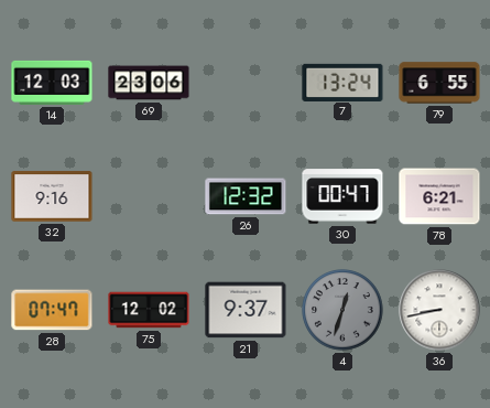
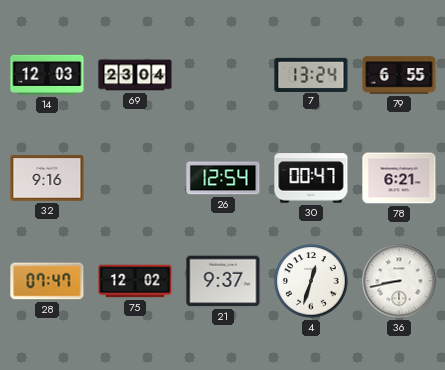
69: 23:06 -> 23:04 (135, 75)
26: 12:32 -> 12:54 (223, 178)
4 dial: grey -> white (311, 281)
